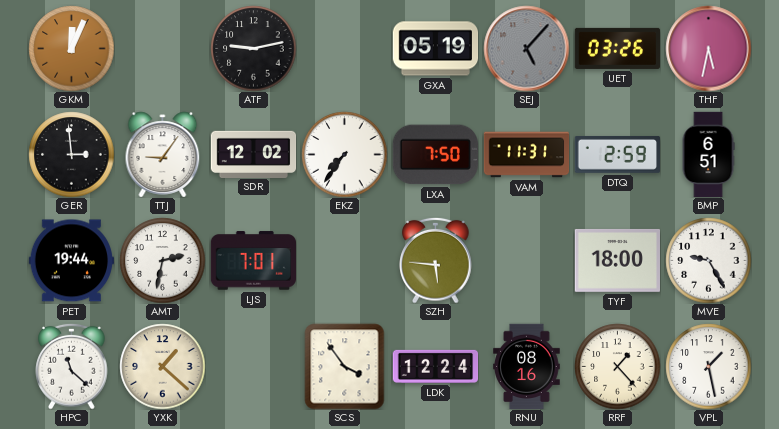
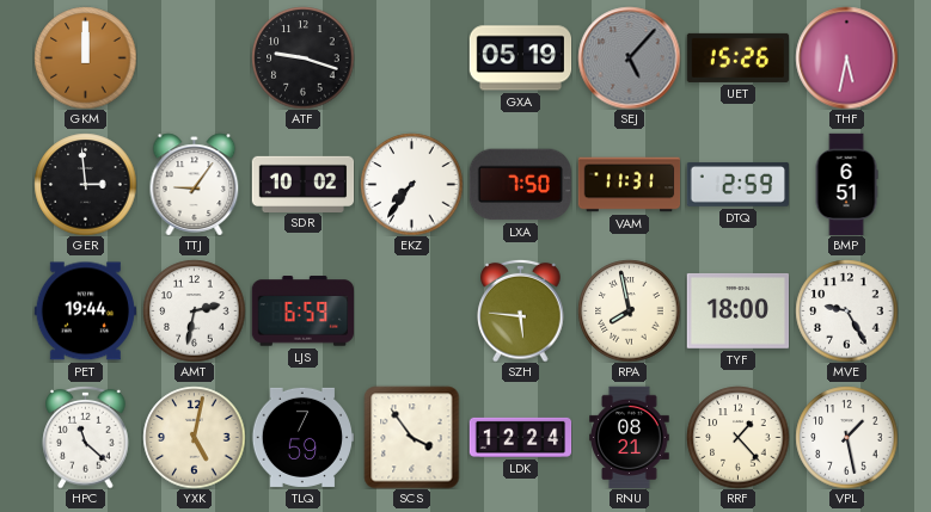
GKM: 12:04 -> 12:00 (85, 57)
ATF: 9:13 -> 9:18 (302, 57)
UET: 03:26 -> 15:26 (737, 57)
SDR: 12:02 -> 10:02 (302, 184)
LJS: 7:01 -> 6:59 (302, 311)
RPA: none -> 7:58 (629, 310)
YXK: 1:22 -> 5:02 (194, 437)
TLQ: none -> 7:59 (302, 437)
RNU: 08:16 -> 08:21 (630, 437)
